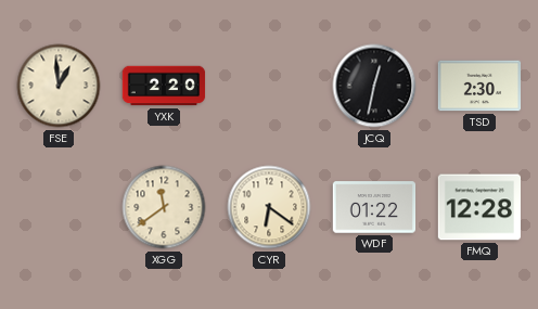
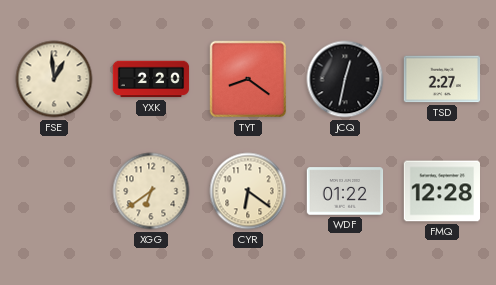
TYT: none -> 8:21 (248, 79)
TSD: 2:30 -> 2:27 (442, 79)
XGG: 11:39 -> 6:39 (151, 191)
